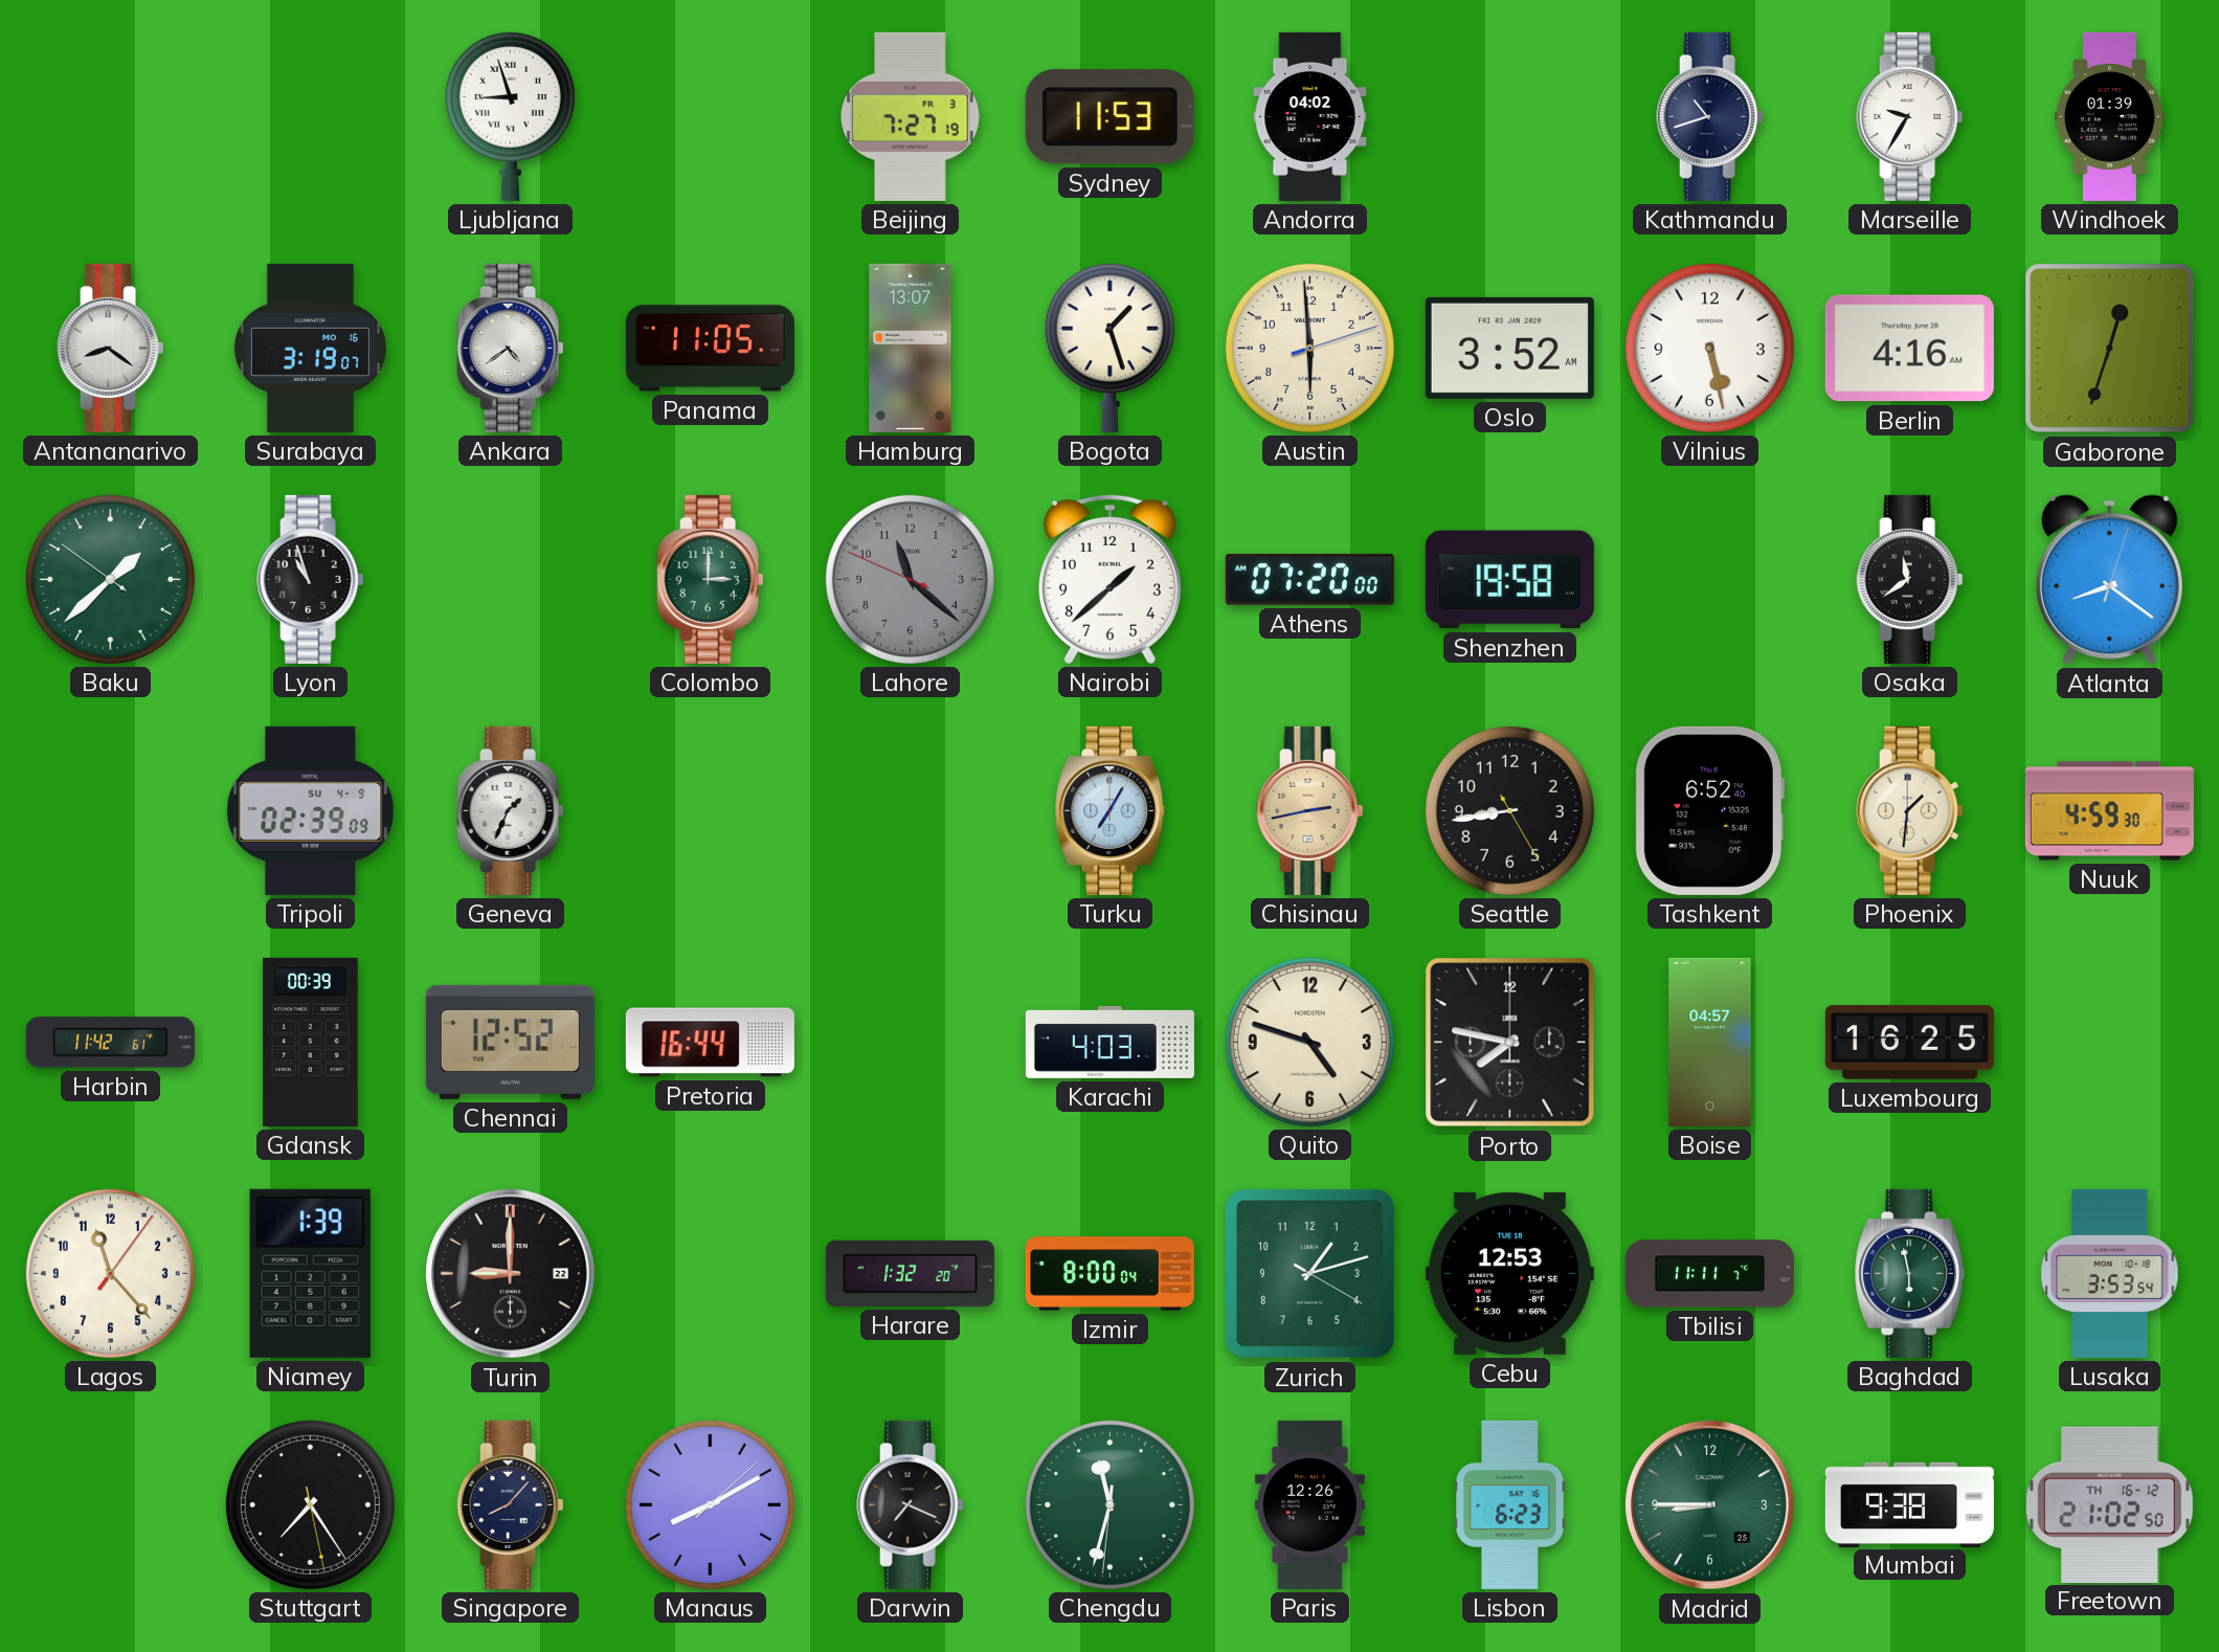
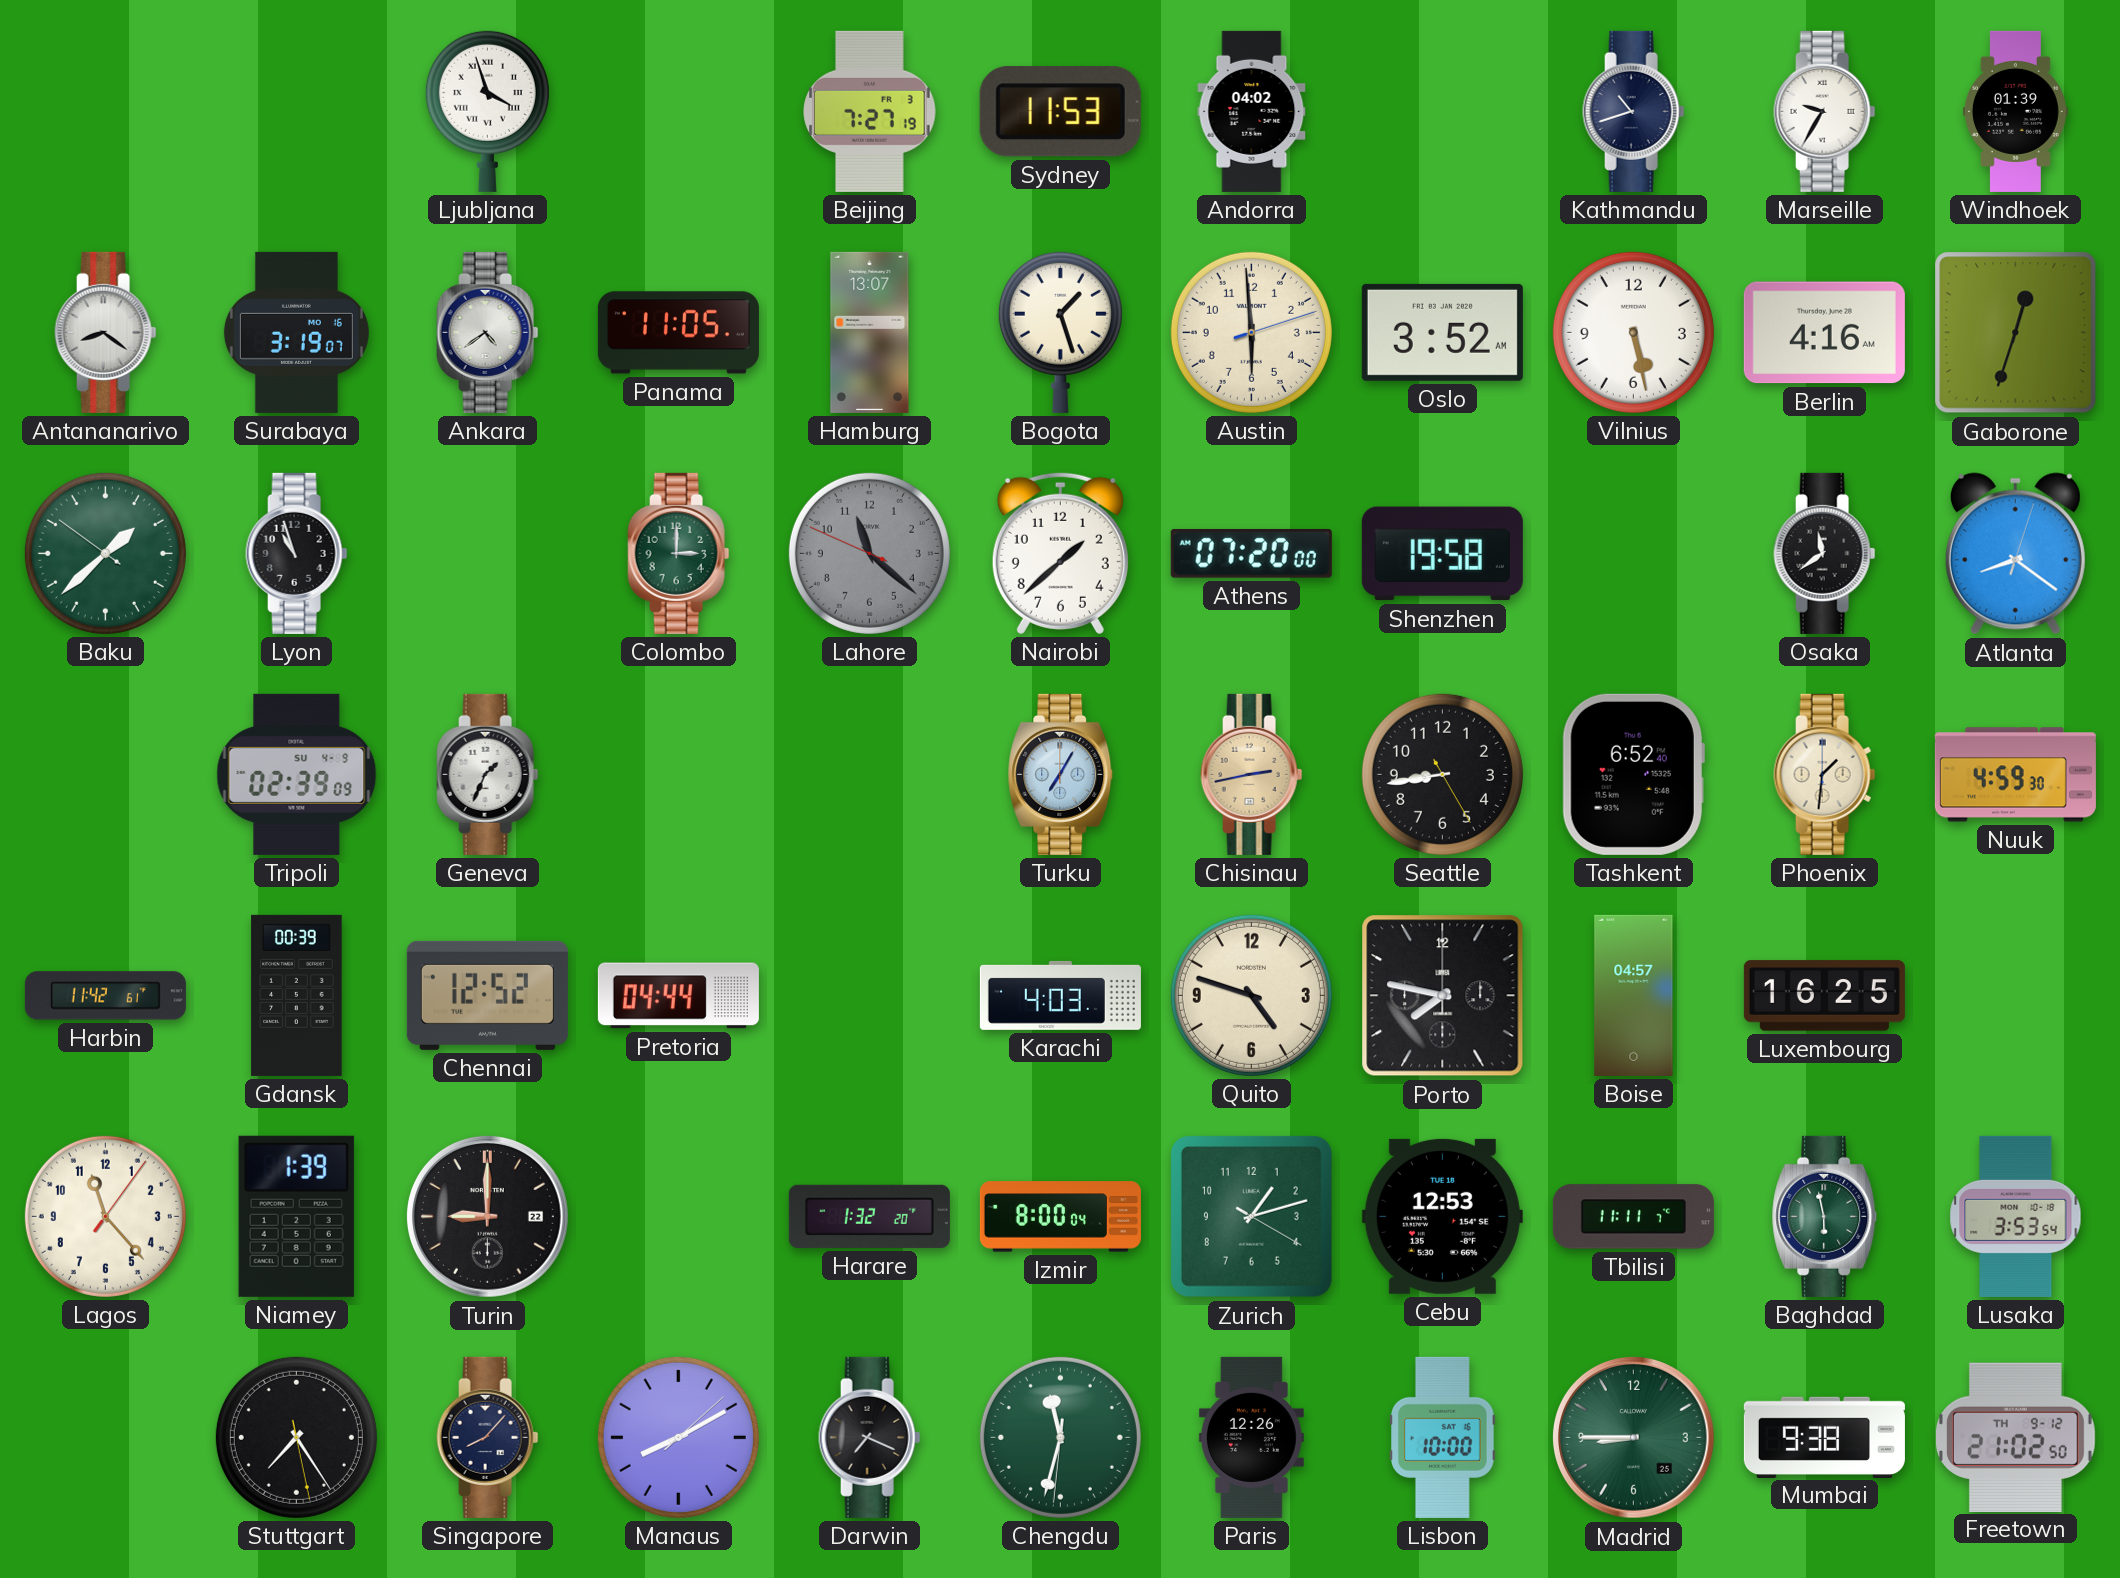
Ljubljana: 8:57 -> 3:57 (487, 111)
Pretoria: 16:44 -> 04:44 (678, 996)
Lisbon: 6:23 -> 10:00 (1443, 1437)
Freetown date: TH 16-12 -> TH 9-12 (2015, 1437)
